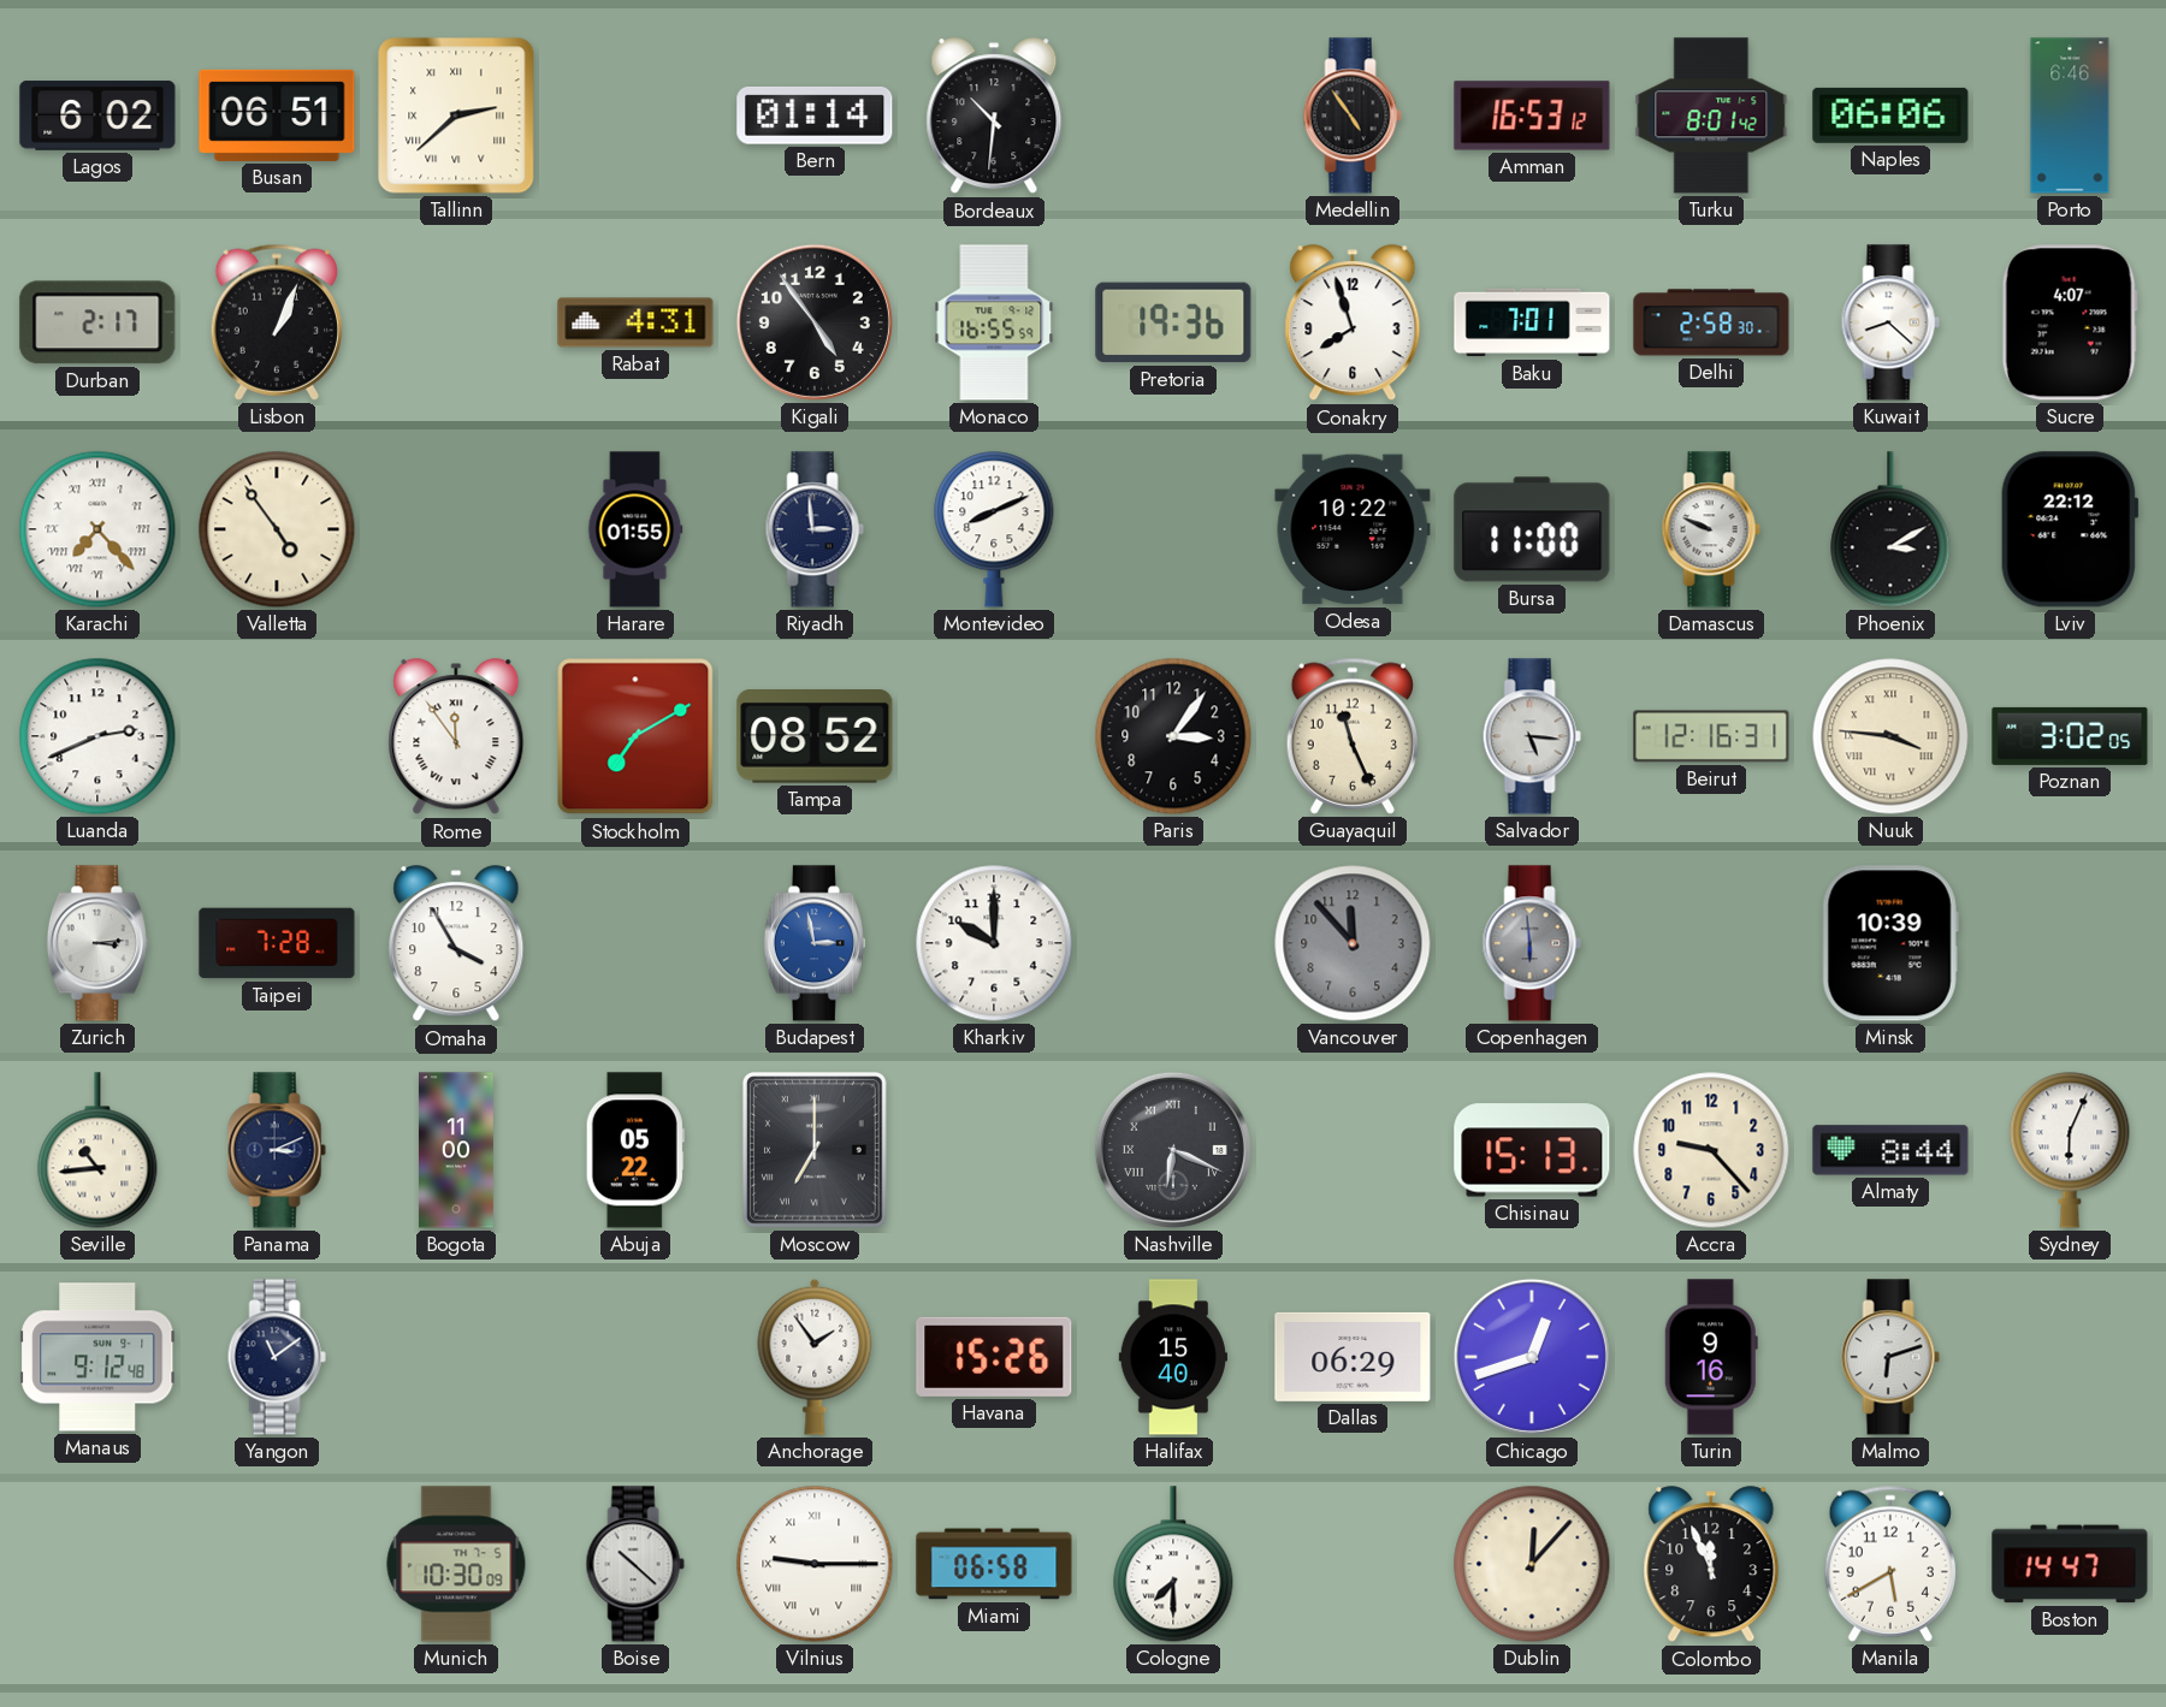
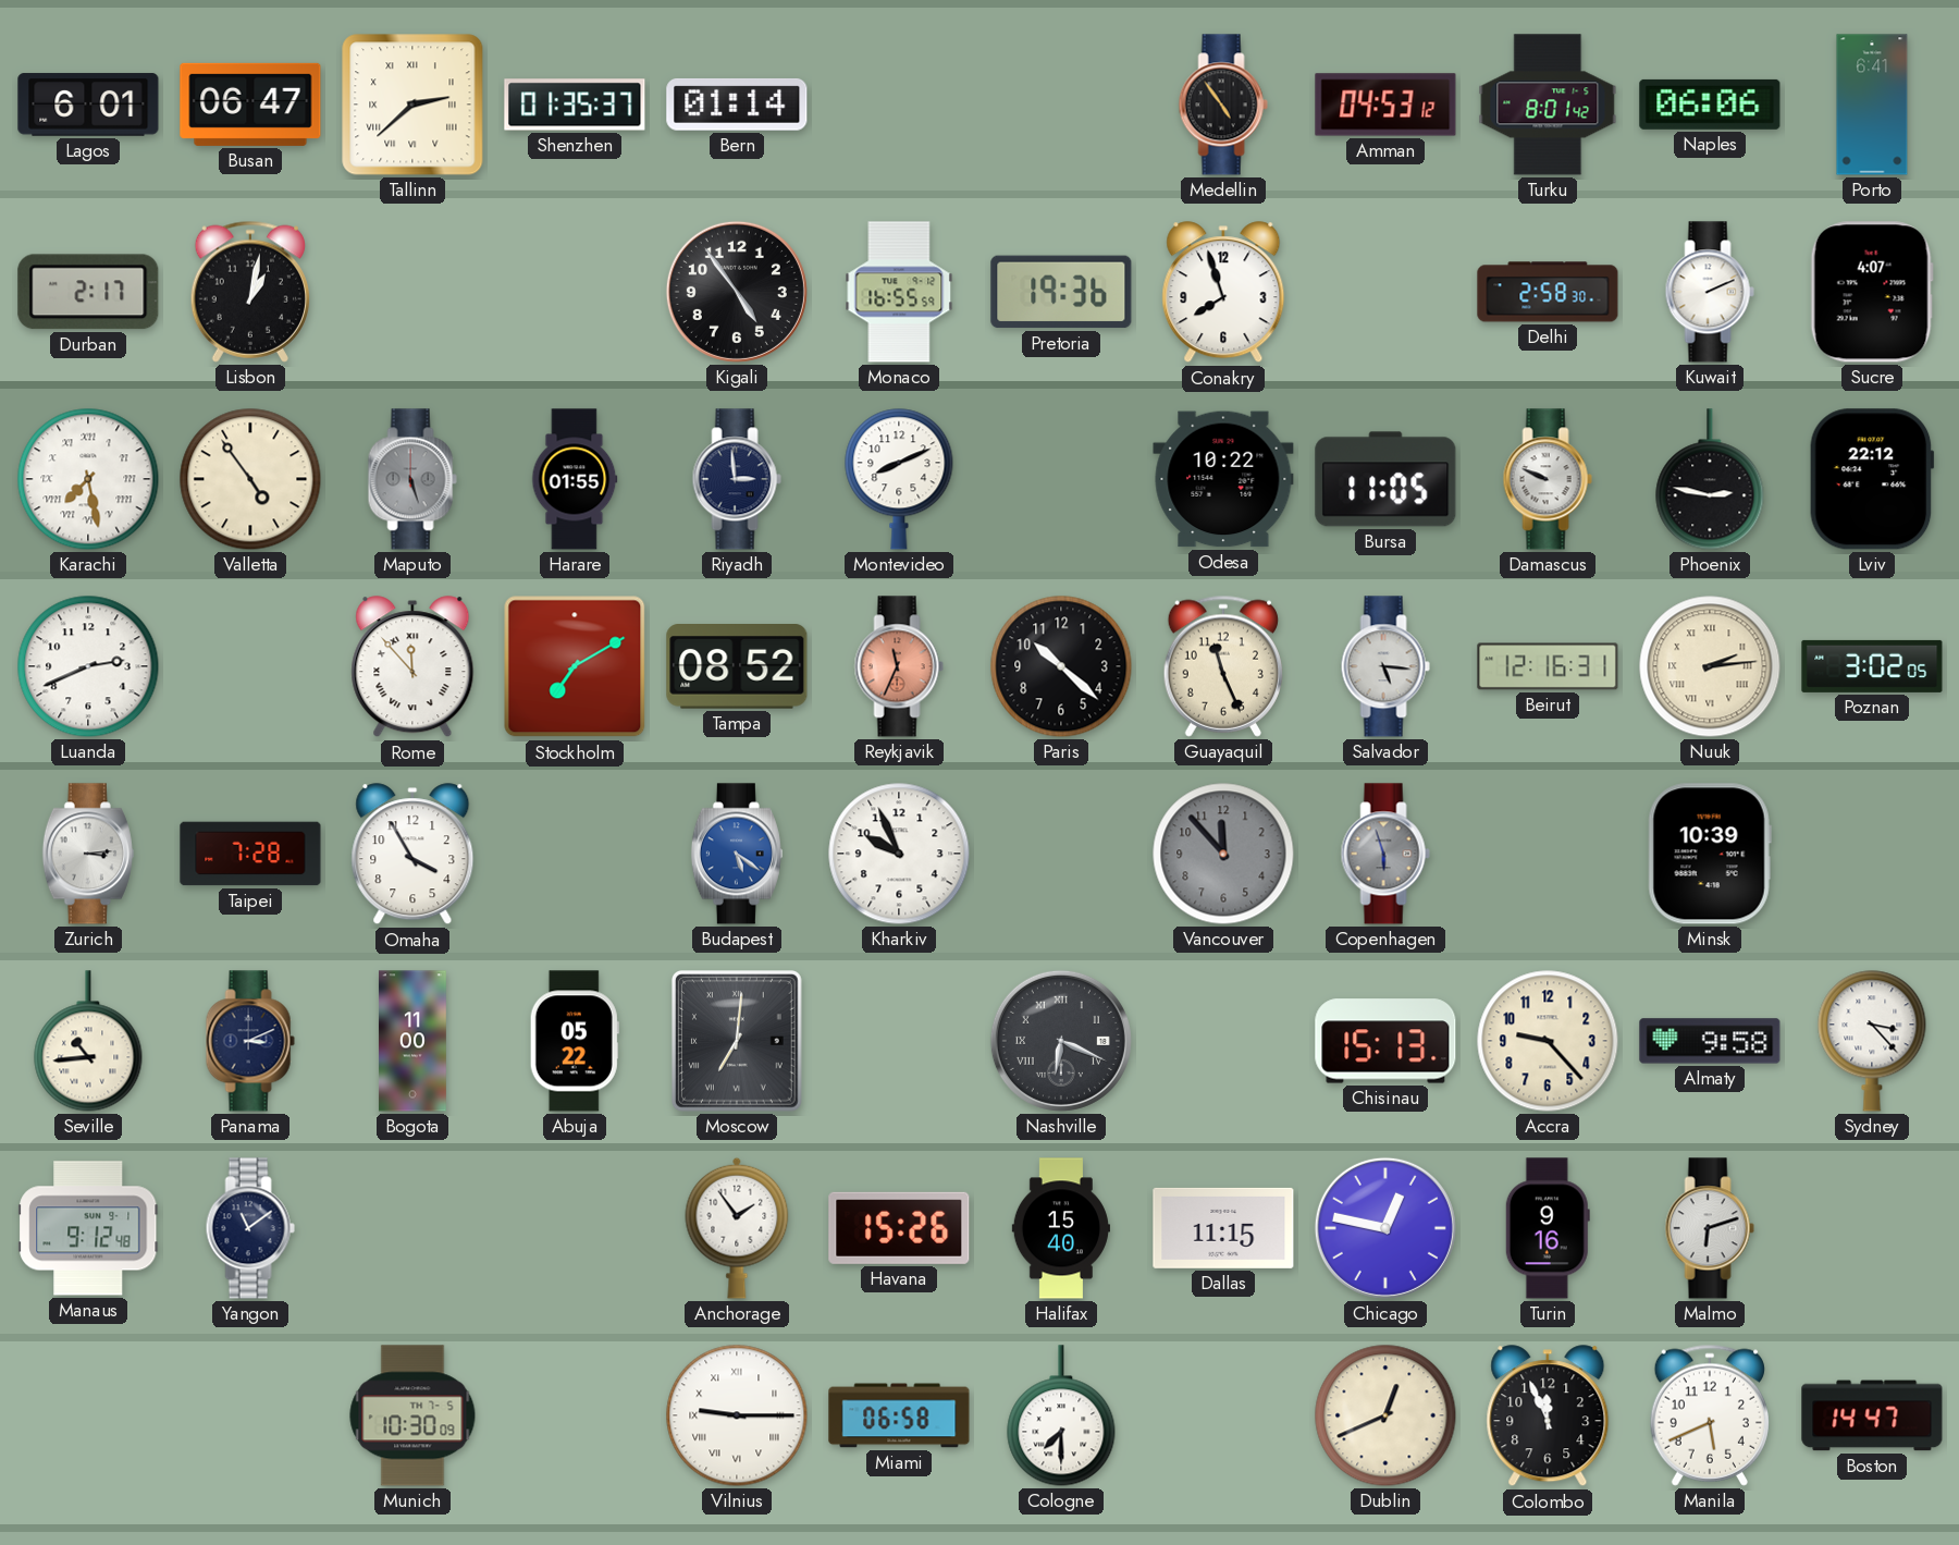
Lagos: 6:02 -> 6:01 (88, 105)
Busan: 06:51 -> 06:47 (250, 105)
Shenzhen: none -> 01:35 (575, 105)
Bordeaux: 10:31 -> none (994, 117)
Amman: 16:53 -> 04:53 (1385, 105)
Porto: 6:46 -> 6:41 (1872, 105)
Lisbon: 1:04 -> 1:02 (249, 292)
Rabat: 4:31 -> none (635, 322)
Baku: 7:01 -> none (1532, 322)
Kuwait: 8:22 -> 2:11 (1710, 292)
Karachi: 7:23 -> 7:28 (88, 479)
Maputo: none -> 5:27 (412, 479)
Bursa: 11:00 -> 11:05 (1385, 479)
Phoenix: 3:10 -> 2:47 (1710, 479)
Rome: 11:54 -> 11:53 (412, 667)
Reykjavik: none -> 11:34 (899, 666)
Paris: 3:06 -> 10:22 (1061, 666)
Nuuk: 3:46 -> 2:14 (1710, 666)
Budapest: 2:58 -> 5:21 (737, 854)
Kharkiv: 10:00 -> 9:56 (899, 854)
Copenhagen: 5:59 -> 5:57 (1385, 854)
Moscow: 7:00 -> 7:01 (737, 1042)
Almaty: 8:44 -> 9:58 (1710, 1041)
Sydney: 6:04 -> 3:23 (1872, 1041)
Dallas: 06:29 -> 11:15 (1223, 1228)
Chicago: 12:42 -> 12:47 (1385, 1228)
Boise: 10:22 -> none (635, 1564)
Dublin: 12:07 -> 12:41 (1385, 1415)
Manila: 5:40 -> 5:41 (1709, 1415)
